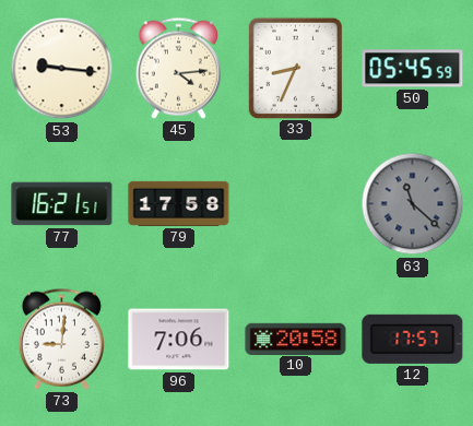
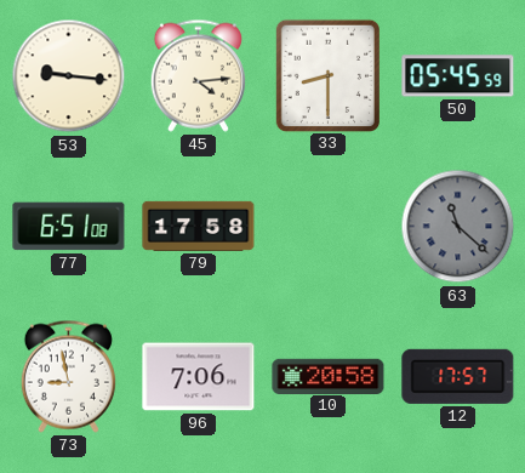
33: 8:34 -> 8:30 (327, 75)
77: 16:21 -> 6:51 (69, 227)
73: 9:01 -> 8:58 (68, 376)
